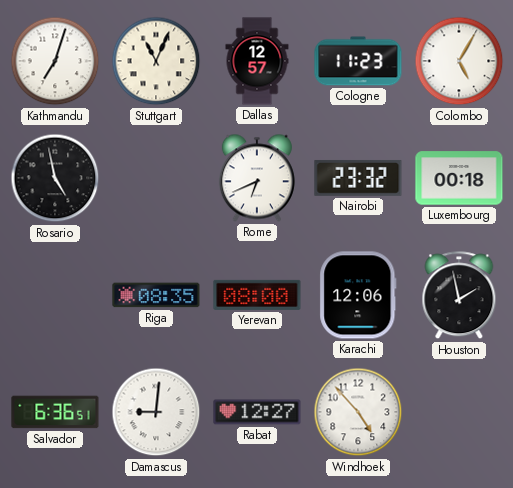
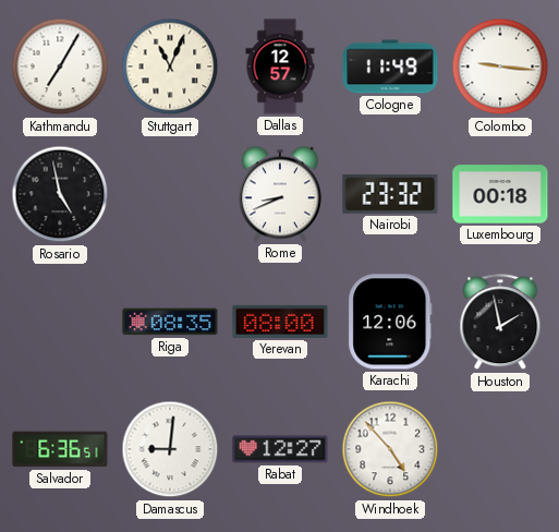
Kathmandu: 7:03 -> 7:05 (60, 66)
Cologne: 11:23 -> 11:49 (390, 66)
Colombo: 5:05 -> 9:16 (500, 66)
Rome: 6:41 -> 8:41 (280, 194)
